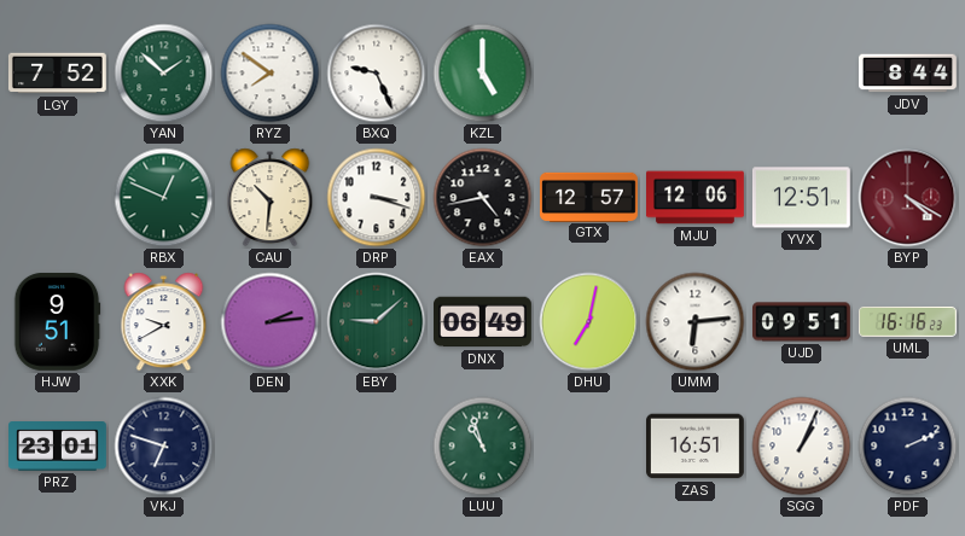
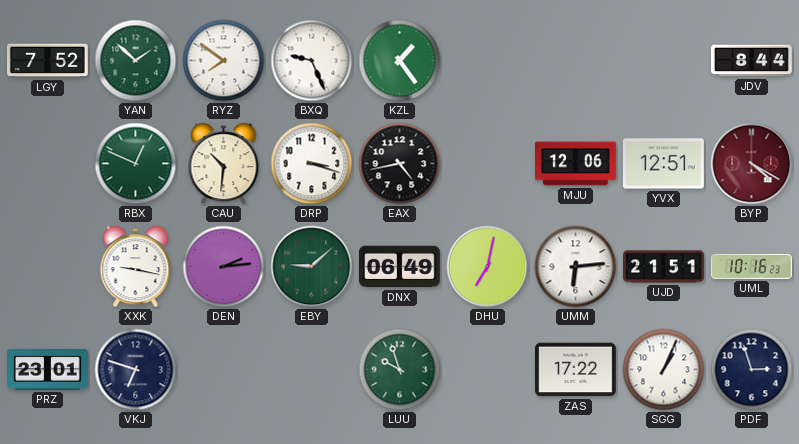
KZL: 5:00 -> 1:24 (400, 61)
GTX: 12:57 -> none (589, 197)
HJW: 9:51 -> none (57, 322)
XXK: 9:40 -> 9:17 (136, 267)
UJD: 09:51 -> 21:51 (664, 267)
UML: 16:16 -> 10:16 (752, 267)
LUU: 10:57 -> 9:57 (400, 370)
ZAS: 16:51 -> 17:22 (576, 370)
PDF: 2:11 -> 2:57 (752, 370)
